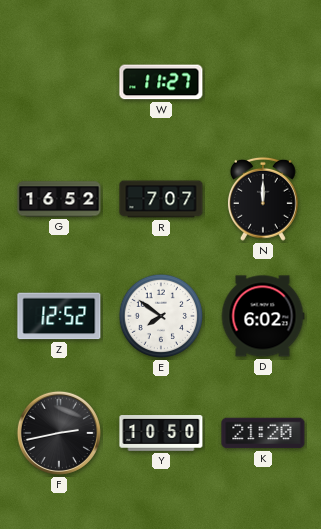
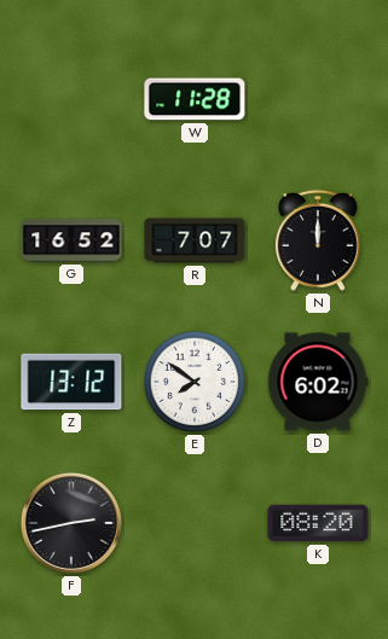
W: 11:27 -> 11:28 (195, 99)
Z: 12:52 -> 13:12 (71, 382)
Y: 10:50 -> none (161, 434)
K: 21:20 -> 08:20 (318, 523)
